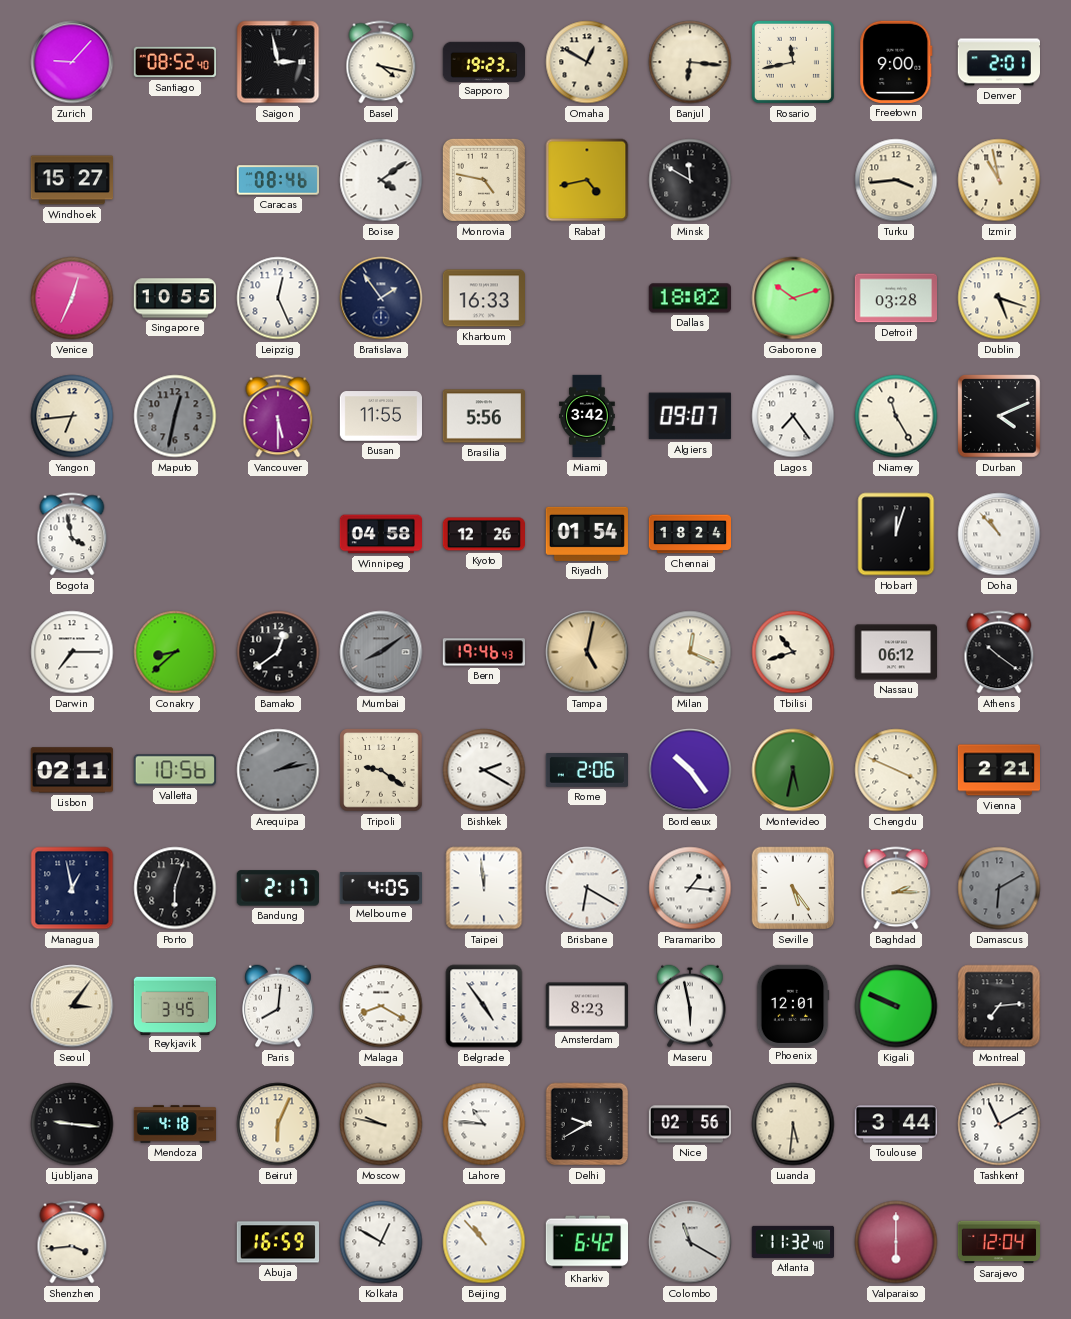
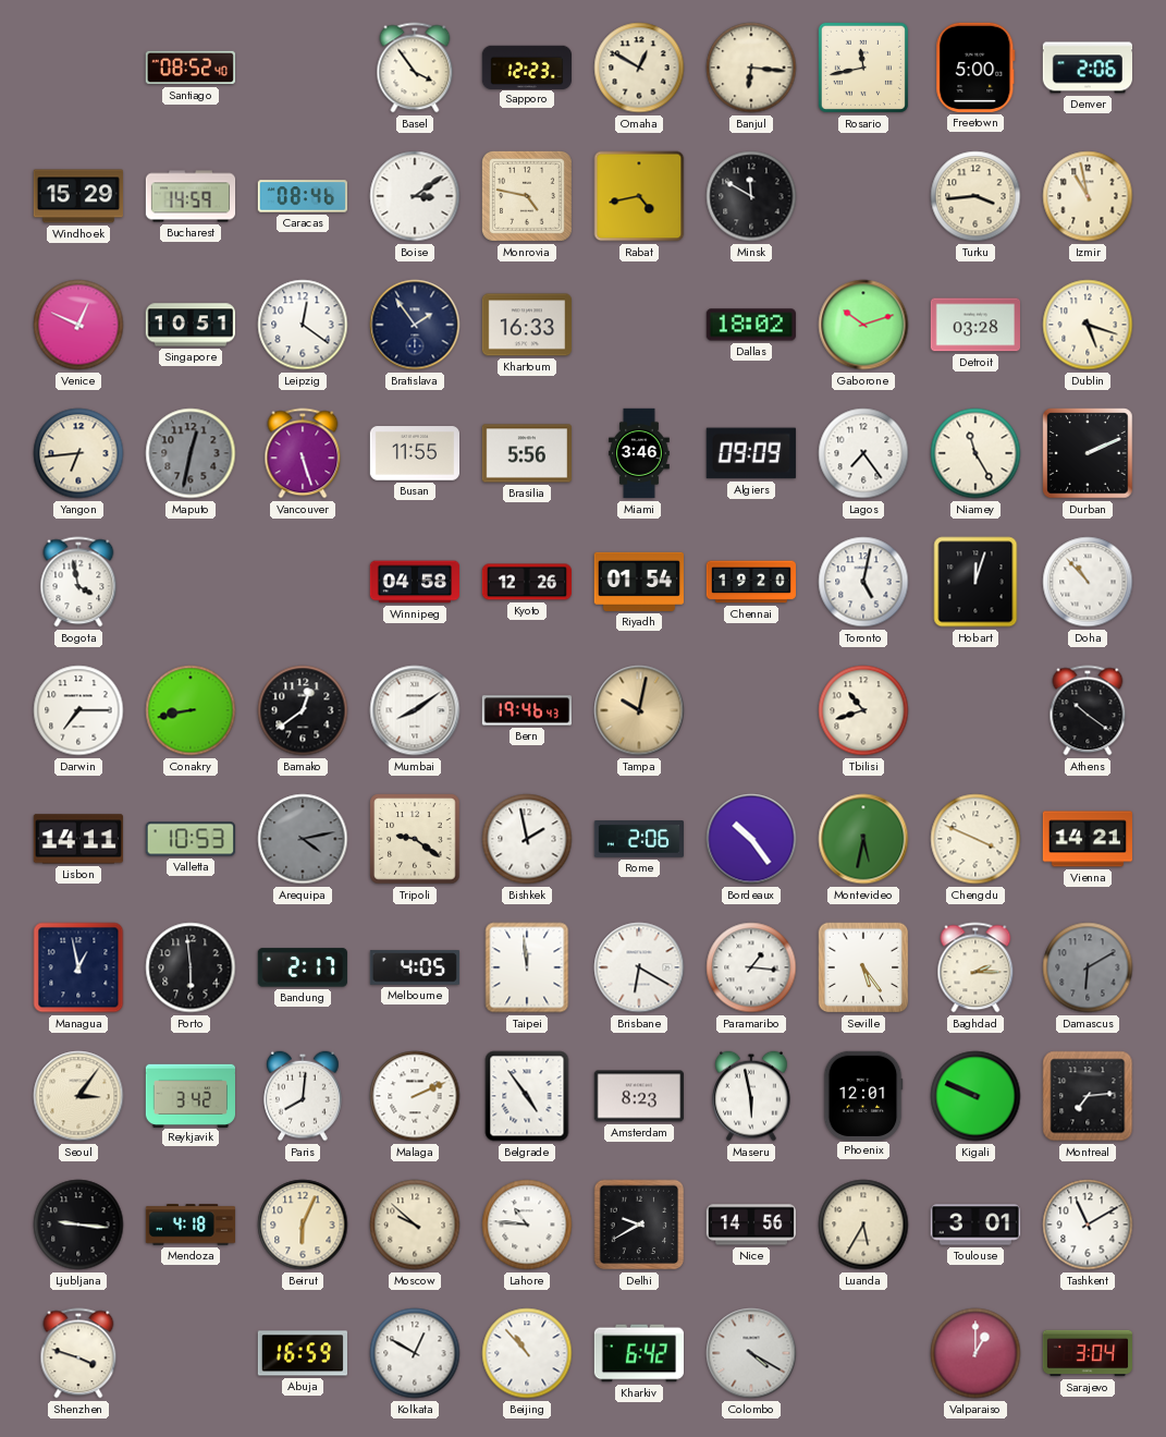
Zurich: 9:07 -> none (72, 62)
Saigon: 2:58 -> none (278, 62)
Basel: 4:17 -> 3:54 (415, 68)
Sapporo: 19:23 -> 12:23 (526, 66)
Freetown: 9:00 -> 5:00 (975, 68)
Denver: 2:01 -> 2:06 (1087, 68)
Windhoek: 15:27 -> 15:29 (77, 196)
Bucharest: none -> 14:59 (191, 196)
Boise: 4:09 -> 3:09 (415, 196)
Venice: 12:34 -> 12:49 (78, 325)
Singapore: 10:55 -> 10:51 (189, 325)
Leipzig: 12:26 -> 12:21 (303, 325)
Vancouver: 5:30 -> 5:27 (303, 453)
Miami: 3:42 -> 3:46 (639, 453)
Algiers: 09:07 -> 09:09 (751, 453)
Durban: 4:11 -> 2:11 (1088, 453)
Chennai: 18:24 -> 19:20 (750, 582)
Toronto: none -> 5:02 (863, 582)
Conakry: 8:38 -> 8:43 (191, 710)
Mumbai dial: grey -> white (415, 710)
Tampa: 5:02 -> 10:02 (639, 710)
Milan: 12:19 -> none (690, 652)
Nassau: 06:12 -> none (895, 652)
Lisbon: 02:11 -> 14:11 (78, 839)
Valletta: 10:56 -> 10:53 (189, 839)
Arequipa: 2:13 -> 4:13 (303, 839)
Bishkek: 2:20 -> 1:58 (527, 839)
Vienna: 2:21 -> 14:21 (1087, 839)
Porto: 6:03 -> 5:59 (191, 967)
Reykjavik: 3:45 -> 3:42 (189, 1095)
Malaga: 8:20 -> 2:11 (415, 1096)
Moscow: 9:47 -> 9:52 (415, 1225)
Nice: 02:56 -> 14:56 (750, 1225)
Luanda: 5:31 -> 5:35 (863, 1225)
Toulouse: 3:44 -> 3:01 (975, 1225)
Shenzhen: 3:44 -> 3:48 (78, 1353)
Colombo: 11:20 -> 4:20 (751, 1353)
Atlanta: 11:32 -> none (792, 1242)
Valparaiso: 6:00 -> 1:00 (975, 1353)
Sarajevo: 12:04 -> 3:04 (1088, 1353)
